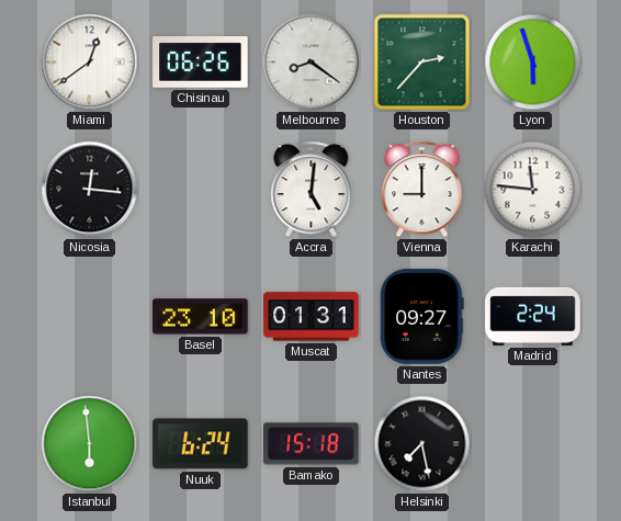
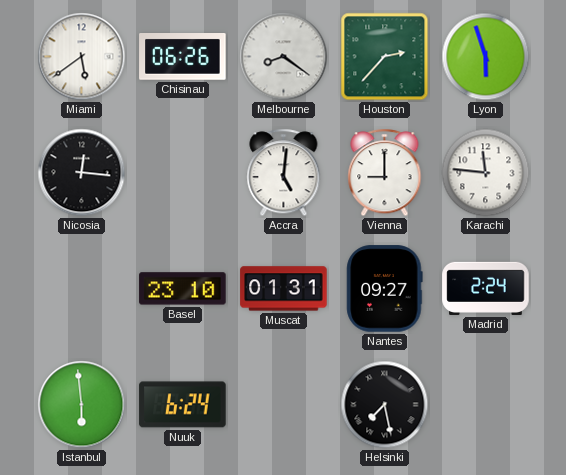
Miami: 12:39 -> 5:39 (82, 57)
Bamako: 15:18 -> none (312, 444)
